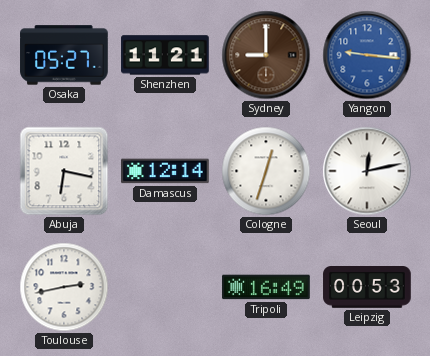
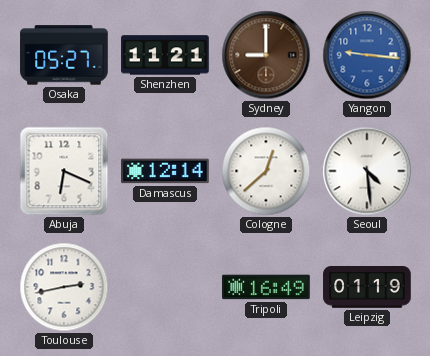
Abuja: 6:17 -> 6:19 (64, 171)
Cologne: 12:33 -> 12:38 (266, 171)
Seoul: 12:13 -> 4:29 (367, 171)
Leipzig: 00:53 -> 01:19 (367, 287)
